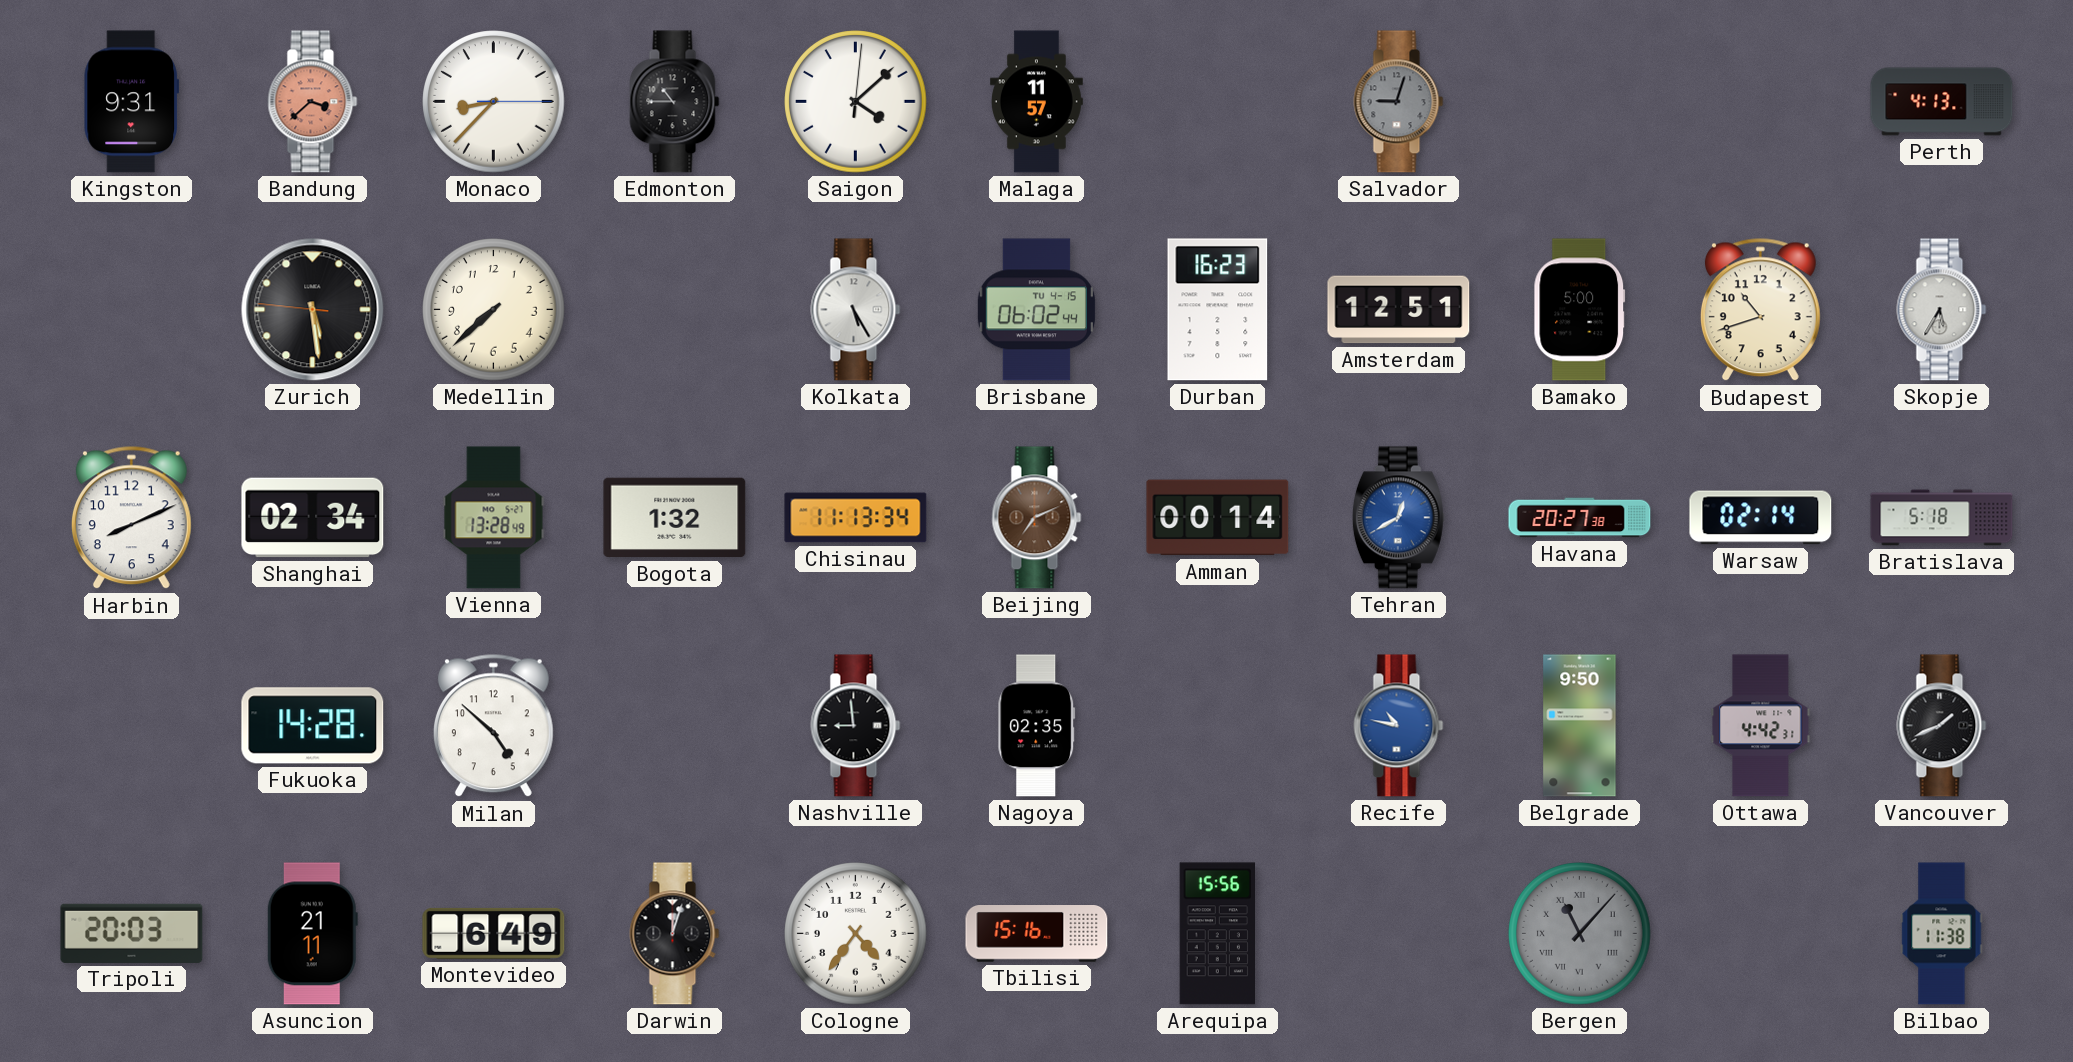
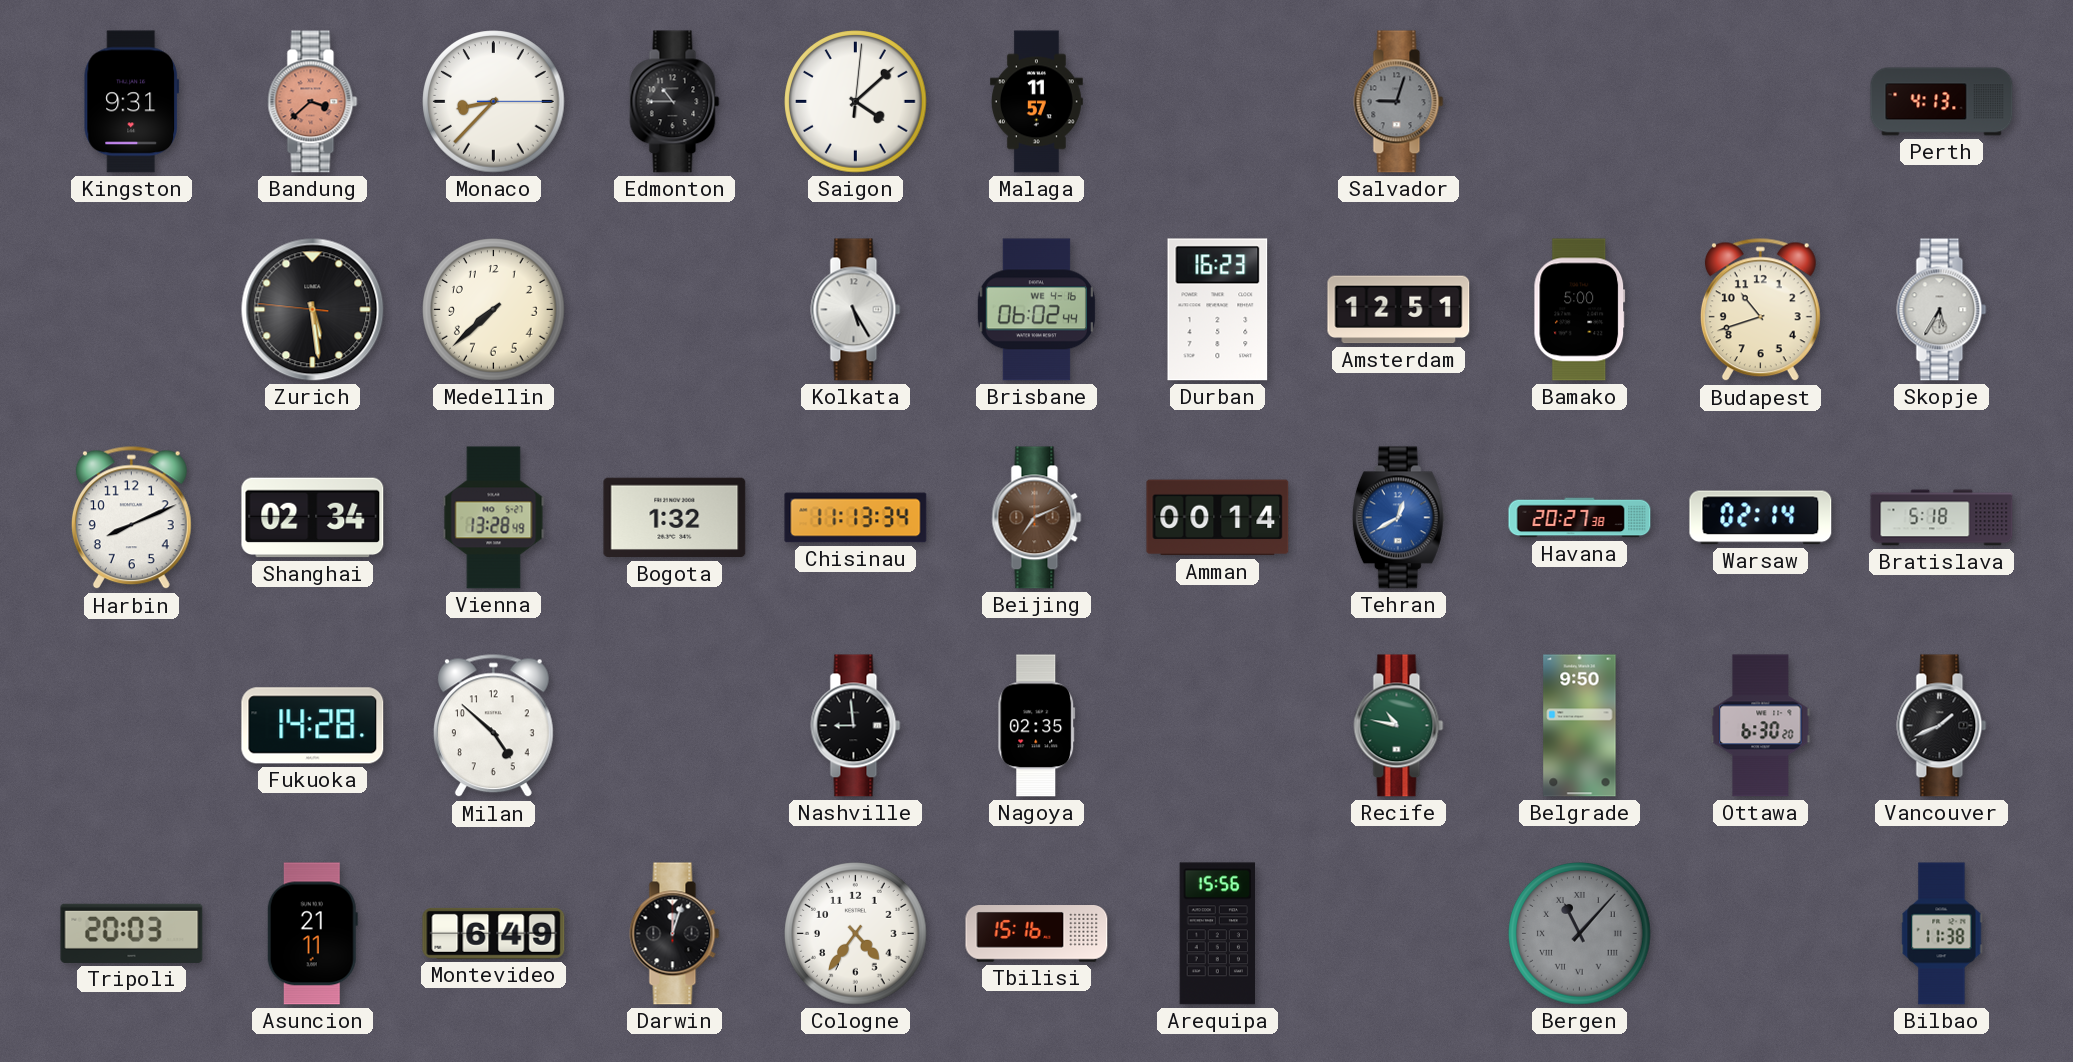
Brisbane date: TU 4-15 -> WE 4-16 (1036, 310)
Recife dial: blue -> green (1399, 726)
Ottawa: 4:42 -> 6:30 (1761, 726)
